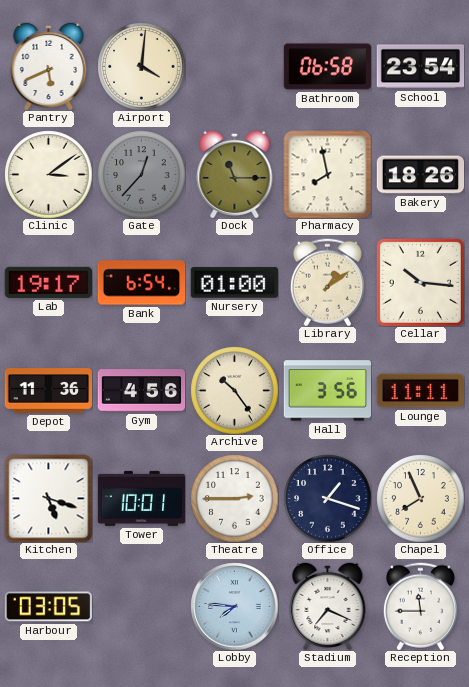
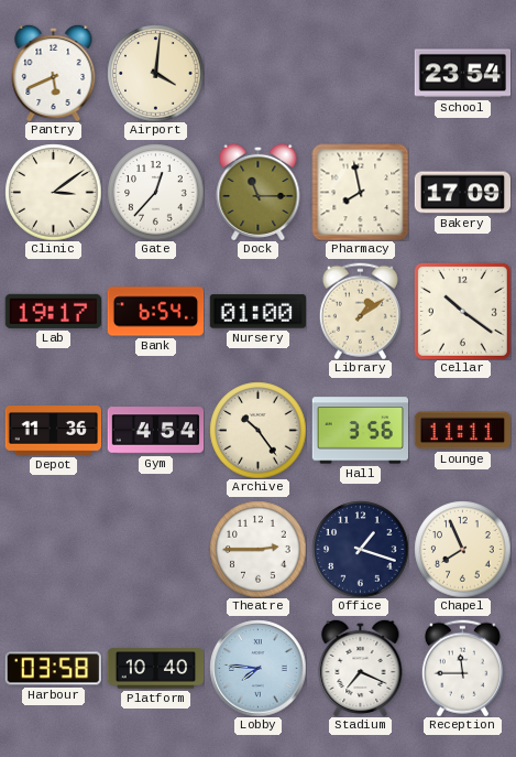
Bathroom: 06:58 -> none (327, 67)
Gate dial: grey -> white (155, 192)
Bakery: 18:26 -> 17:09 (462, 193)
Cellar: 10:16 -> 10:21 (462, 311)
Gym: 4:56 -> 4:54 (155, 431)
Kitchen: 5:18 -> none (48, 498)
Tower: 10:01 -> none (141, 498)
Harbour: 03:05 -> 03:58 (53, 669)
Platform: none -> 10:40 (155, 669)
